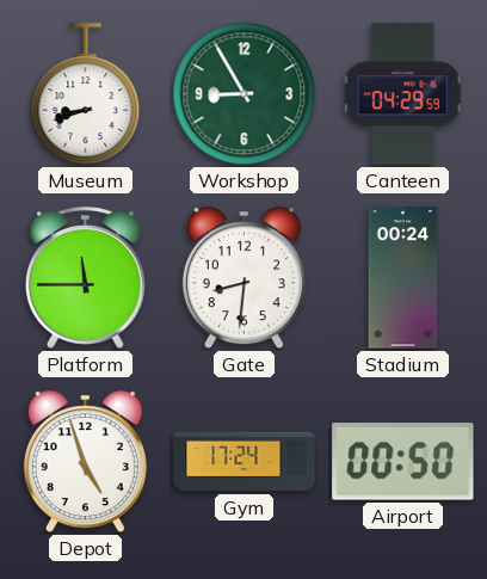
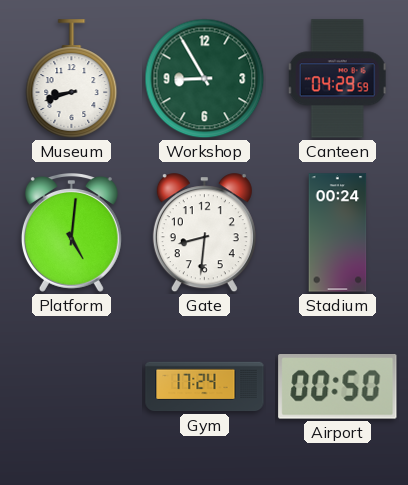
Platform: 11:45 -> 5:01 (71, 233)
Depot: 4:57 -> none (85, 462)
